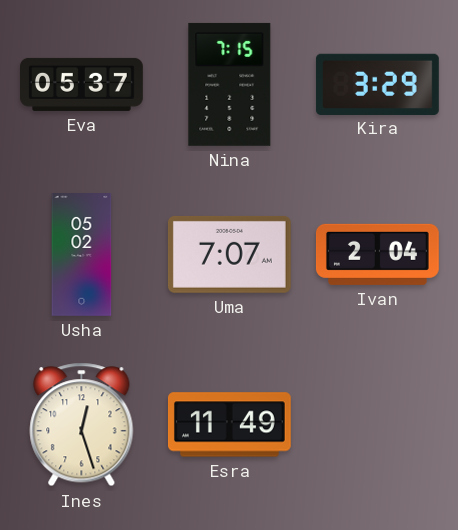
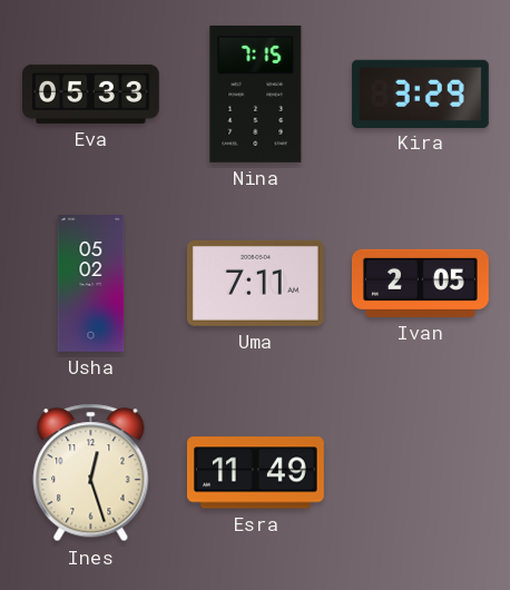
Eva: 05:37 -> 05:33 (91, 94)
Uma: 7:07 -> 7:11 (255, 283)
Ivan: 2:04 -> 2:05 (421, 283)
